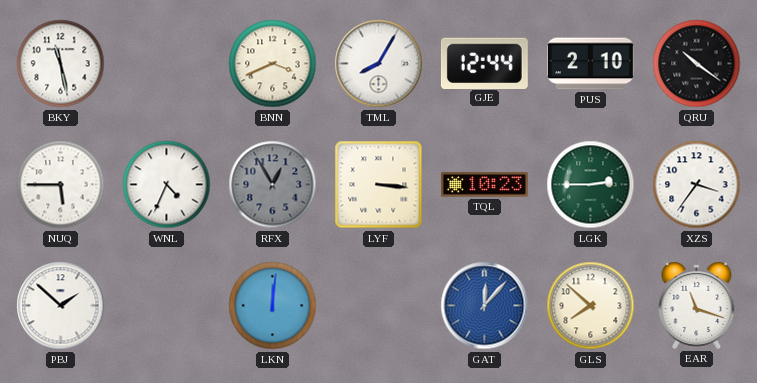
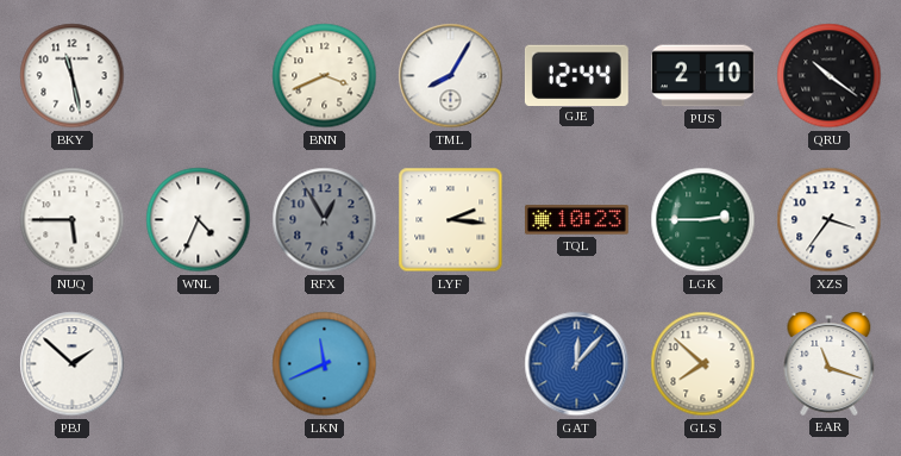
LYF: 3:16 -> 2:16 (451, 220)
LKN: 12:01 -> 11:41 (325, 364)
